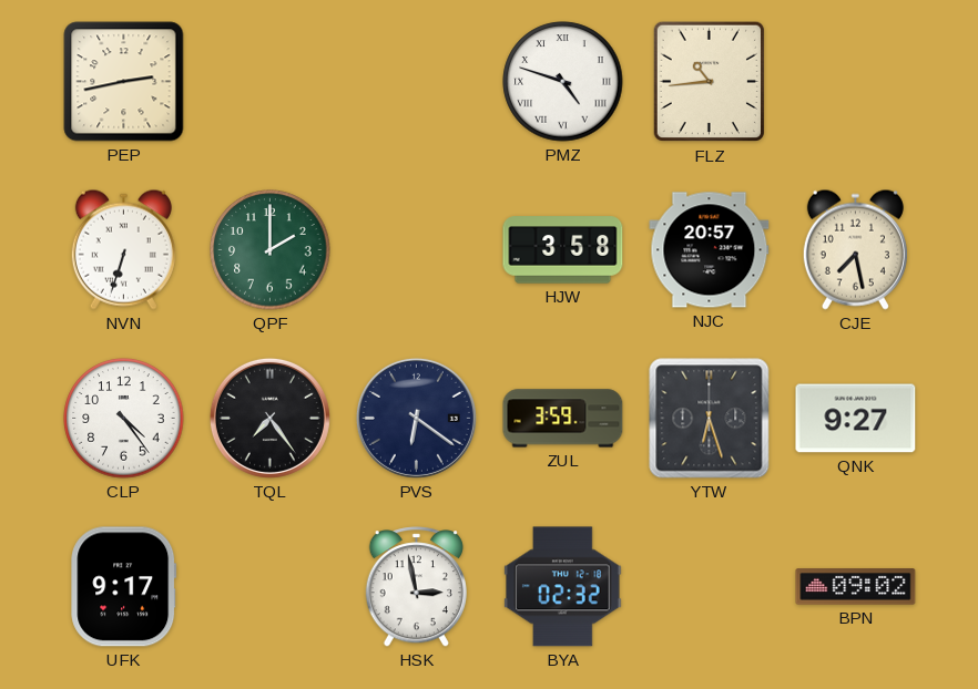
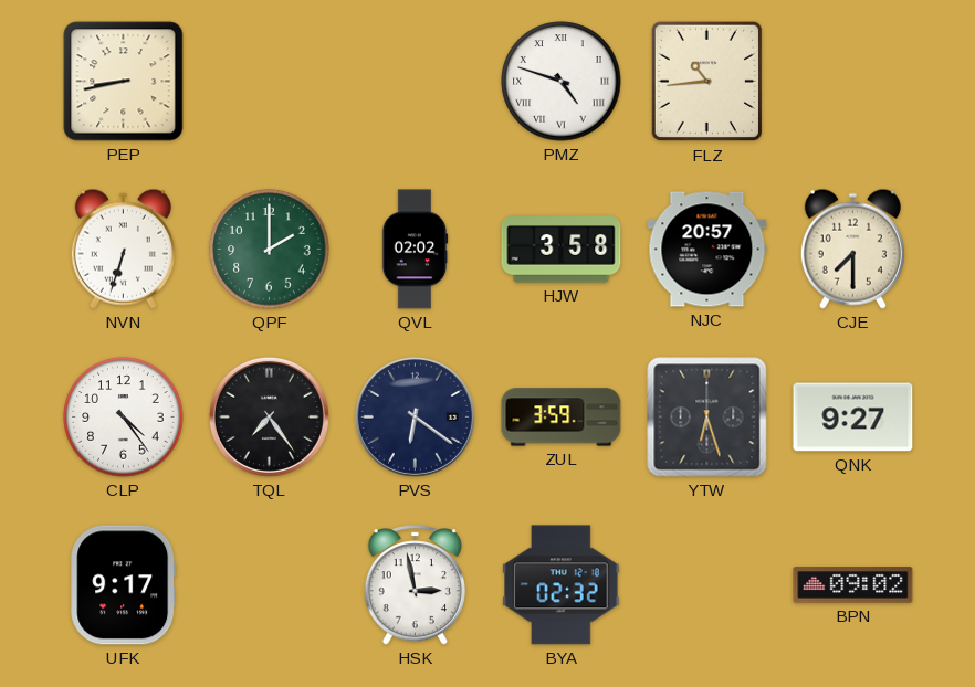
PEP: 2:43 -> 8:43 (124, 82)
QVL: none -> 02:02 (416, 250)
CJE: 7:28 -> 7:30 (852, 249)
